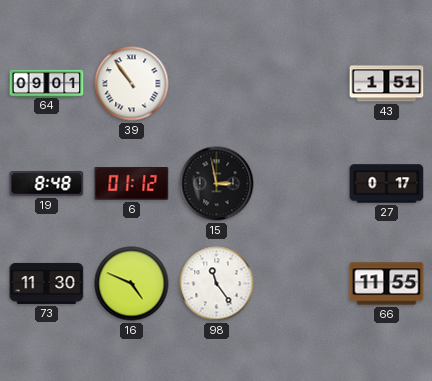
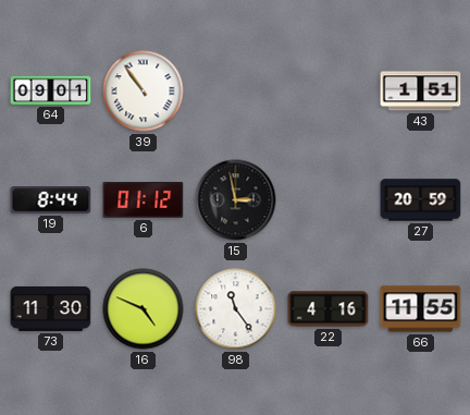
19: 8:48 -> 8:44 (51, 200)
27: 0:17 -> 20:59 (421, 200)
22: none -> 4:16 (329, 309)
